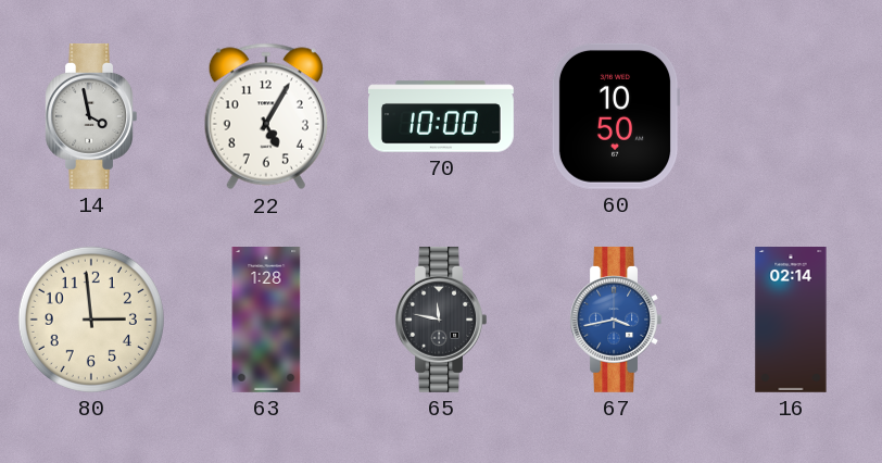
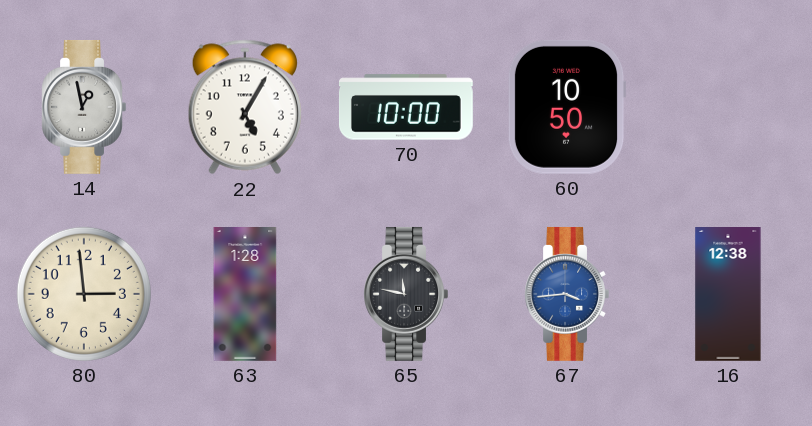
14: 3:58 -> 12:58 (84, 107)
67: 3:43 -> 3:44 (567, 294)
16: 02:14 -> 12:38 (728, 295)
